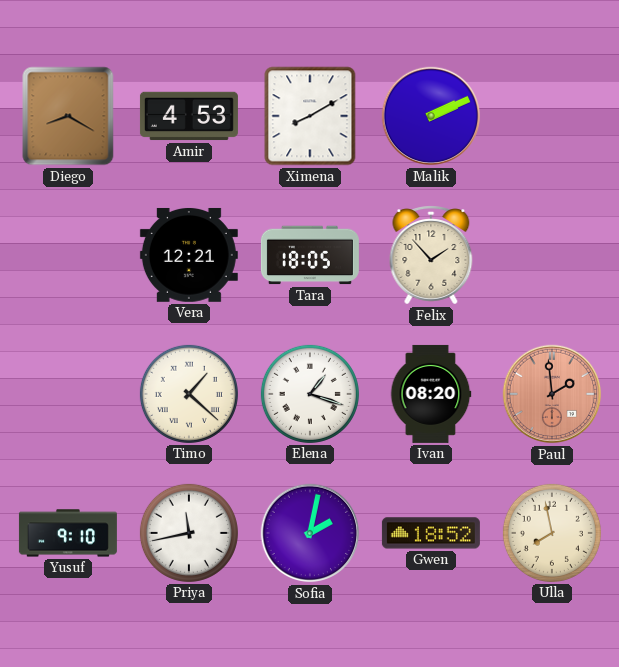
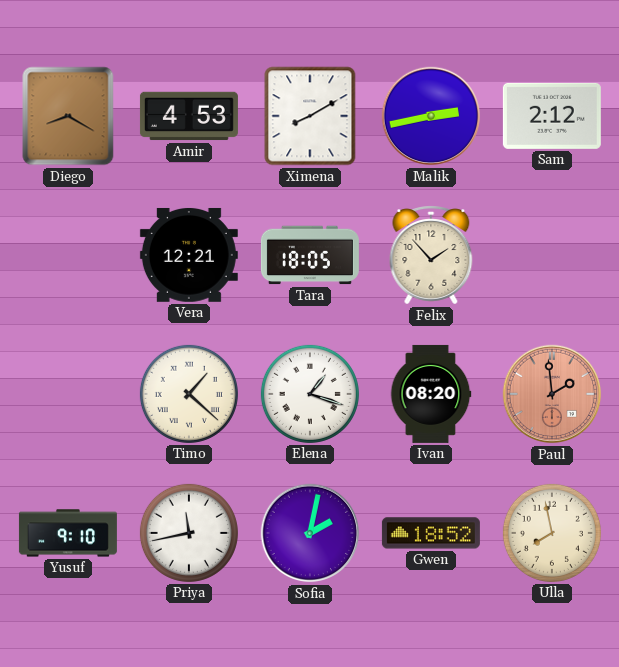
Malik: 2:11 -> 2:43 (431, 116)
Sam: none -> 2:12 (552, 116)
